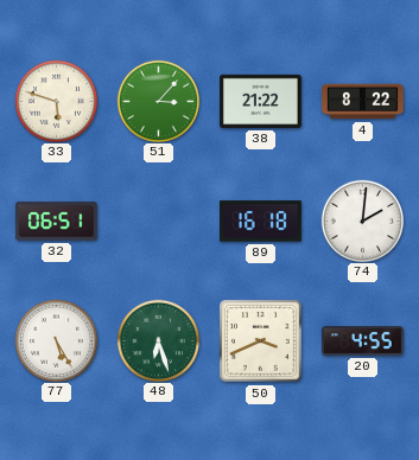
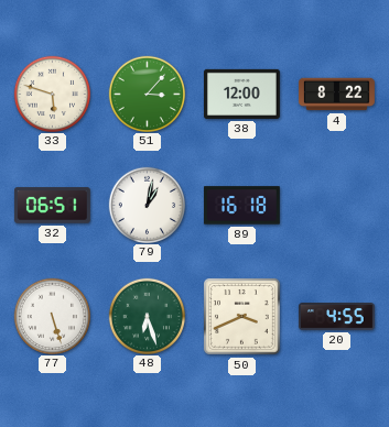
38: 21:22 -> 12:00 (242, 94)
79: none -> 1:02 (147, 205)
74: 2:01 -> none (362, 221)
77: 5:25 -> 5:27 (52, 316)
